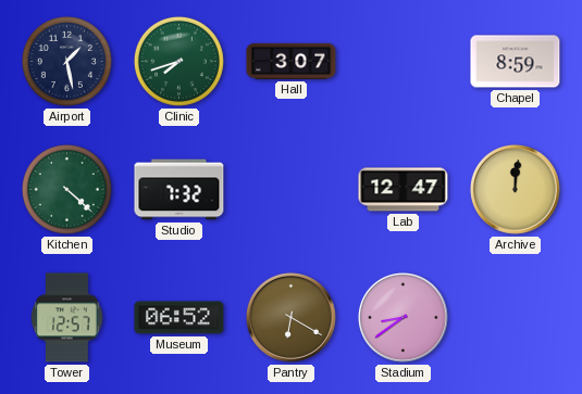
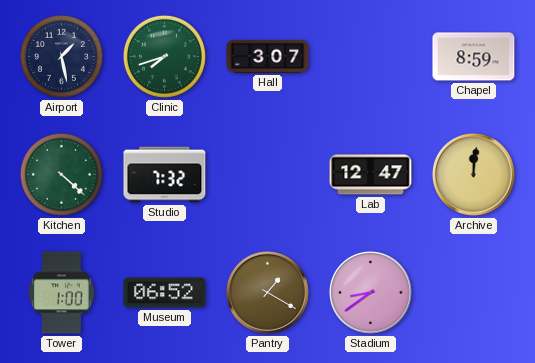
Tower: 12:57 -> 1:00 (62, 293)
Pantry: 6:20 -> 1:20 (268, 293)
